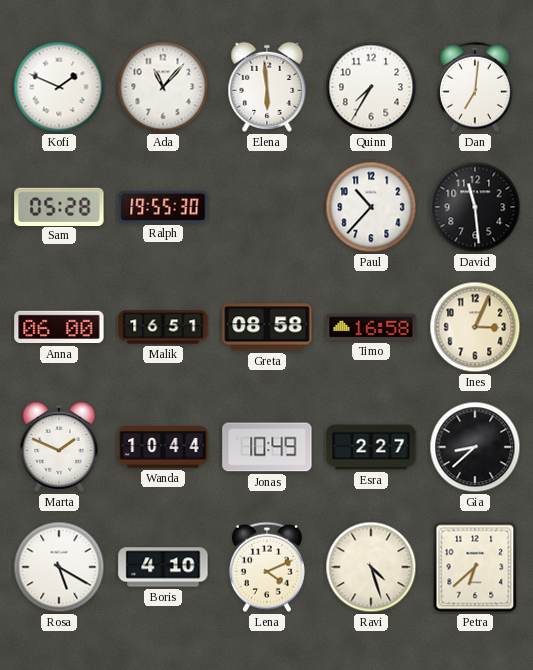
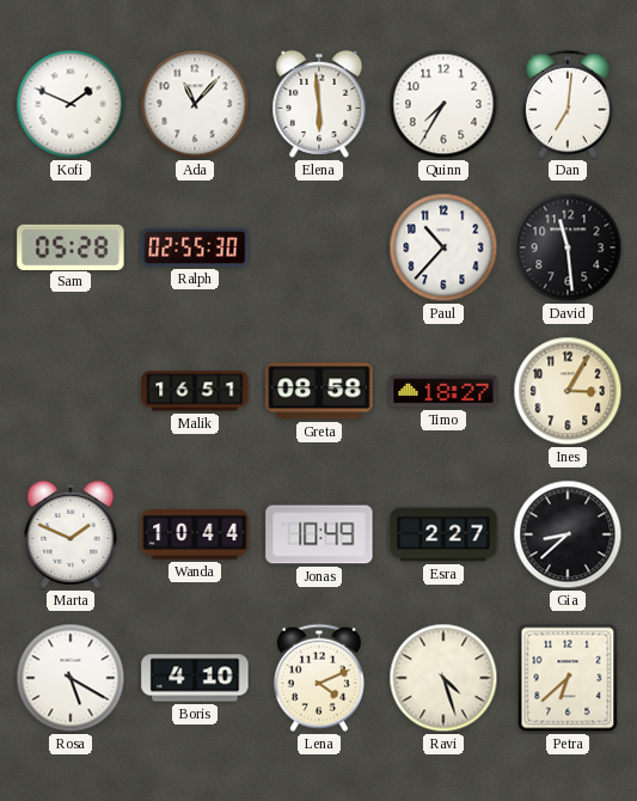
Ralph: 19:55 -> 02:55 (195, 247)
Anna: 06:00 -> none (59, 327)
Timo: 16:58 -> 18:27 (443, 391)
Ines: 3:04 -> 3:05 (568, 391)
